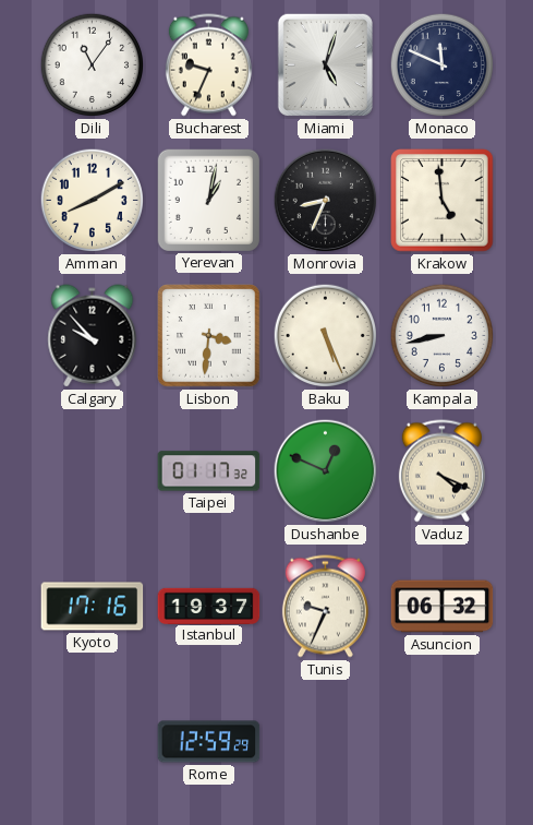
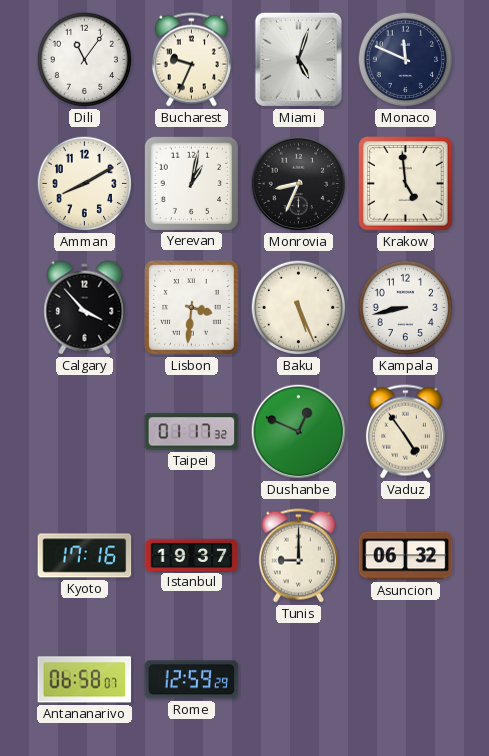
Calgary: 9:53 -> 3:53 (85, 308)
Vaduz: 4:19 -> 4:54 (405, 432)
Tunis: 9:34 -> 9:00 (298, 556)
Antananarivo: none -> 06:58 (85, 680)
